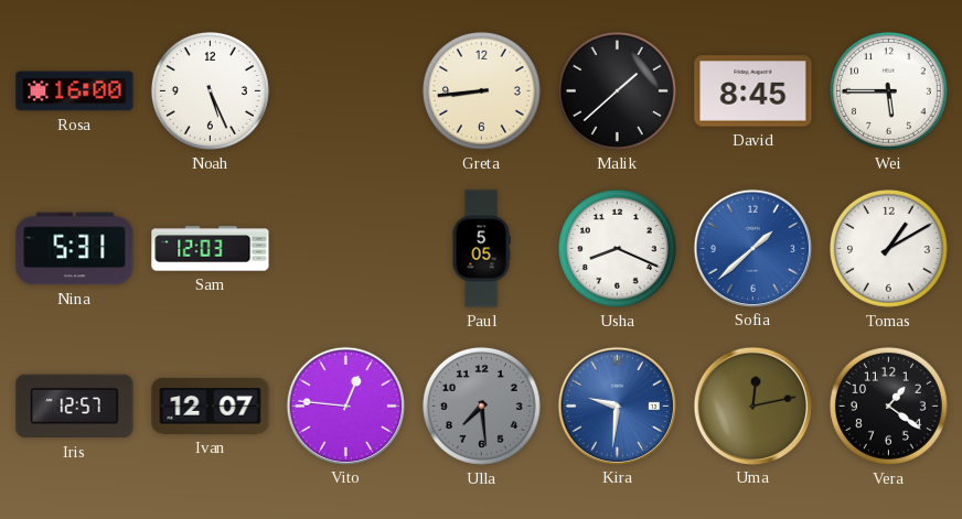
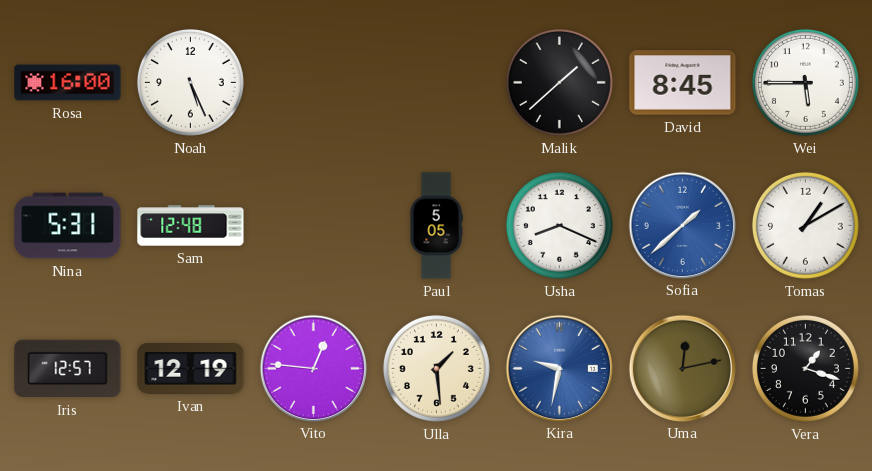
Greta: 8:44 -> none (481, 90)
Sam: 12:03 -> 12:48 (191, 226)
Ivan: 12:07 -> 12:19 (191, 369)
Ulla: 7:29 -> 1:29 (436, 368)
Ulla dial: grey -> cream (436, 368)
Kira: 9:31 -> 9:32 (559, 368)
Vera: 1:21 -> 1:18 (805, 368)
